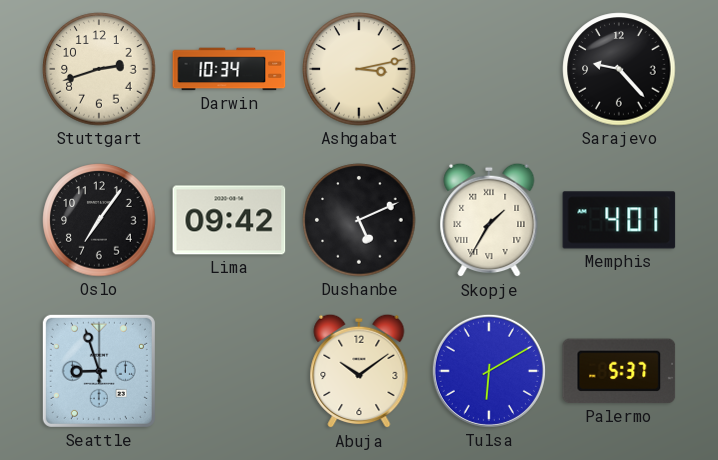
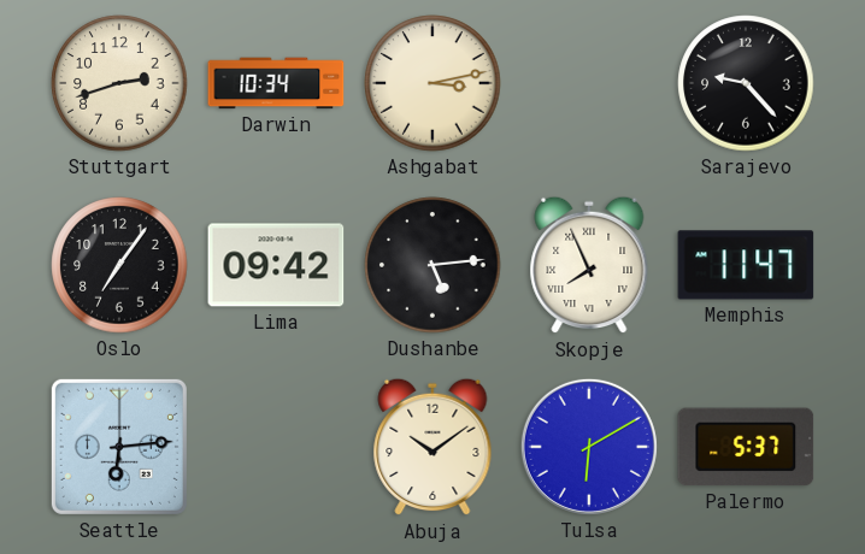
Dushanbe: 5:11 -> 5:14 (432, 265)
Skopje: 1:35 -> 7:56 (589, 265)
Memphis: 4:01 -> 11:47 (746, 265)
Seattle: 8:57 -> 6:14 (119, 447)
